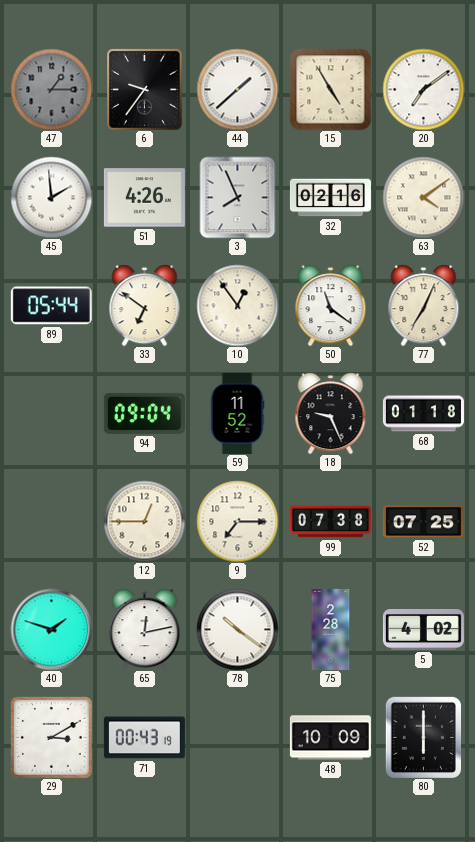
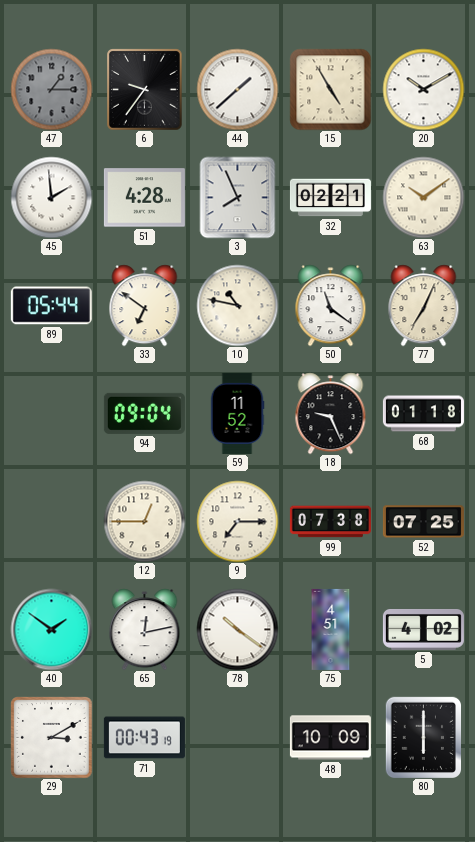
20: 7:09 -> 10:10 (423, 89)
51: 4:26 -> 4:28 (144, 198)
32: 02:16 -> 02:21 (330, 198)
63: 4:09 -> 10:09 (423, 197)
10: 12:54 -> 10:47 (237, 305)
40: 1:48 -> 1:51 (51, 629)
75: 2:28 -> 4:51 (331, 629)
